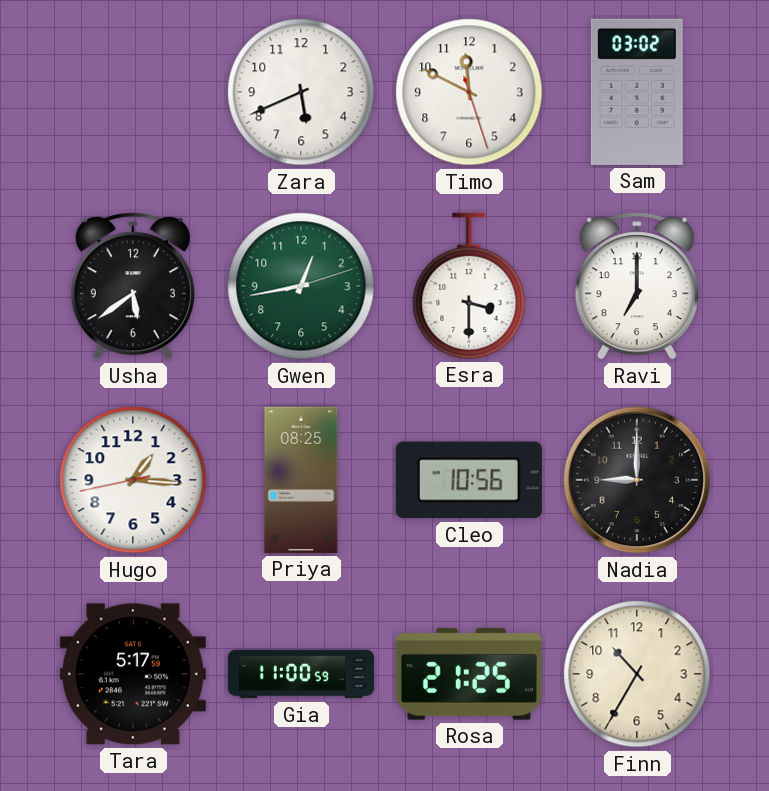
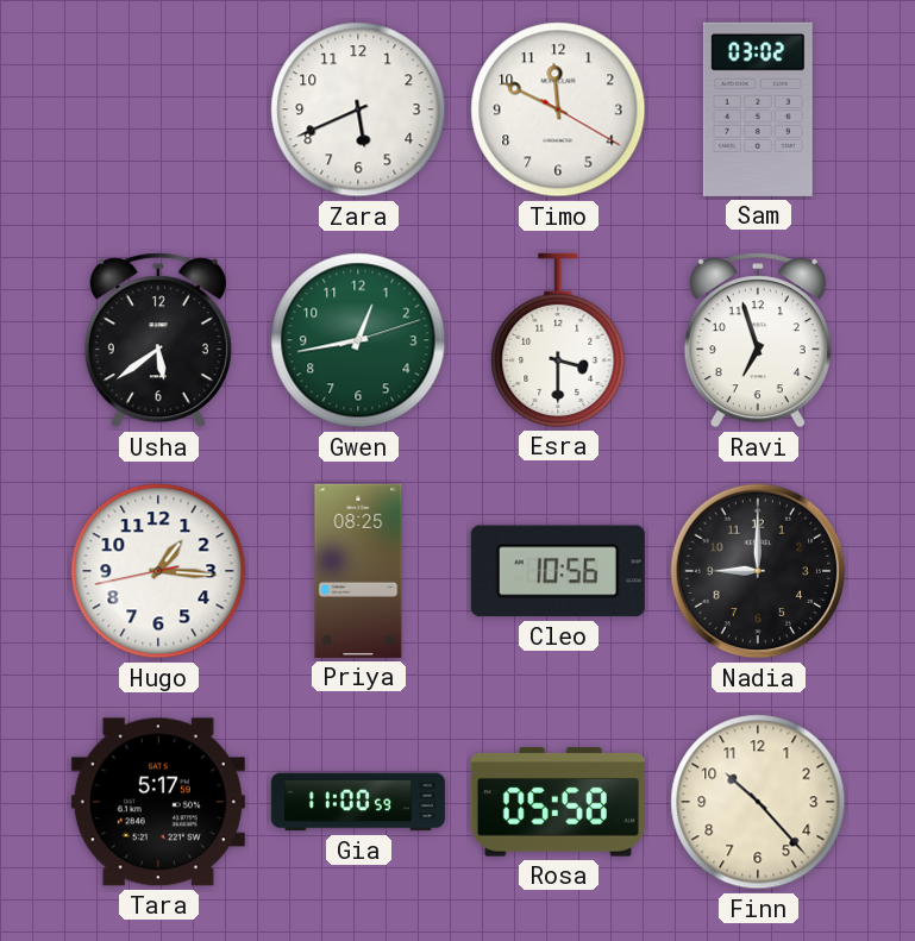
Timo: 11:49:27 -> 11:49:20 (558, 109)
Ravi: 7:00 -> 6:57 (758, 340)
Rosa: 21:25 -> 05:58 (558, 802)
Finn: 10:35 -> 10:23 (758, 802)
